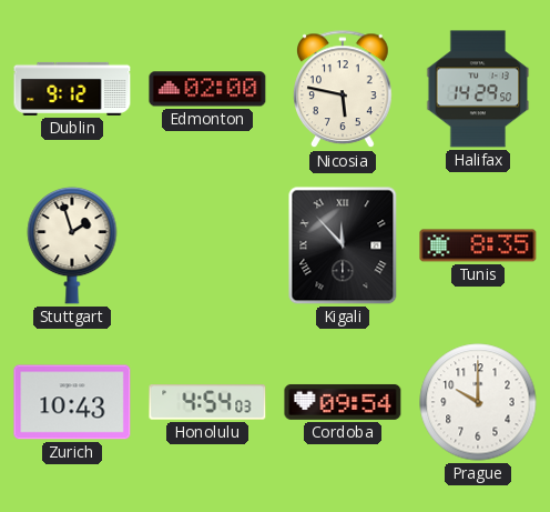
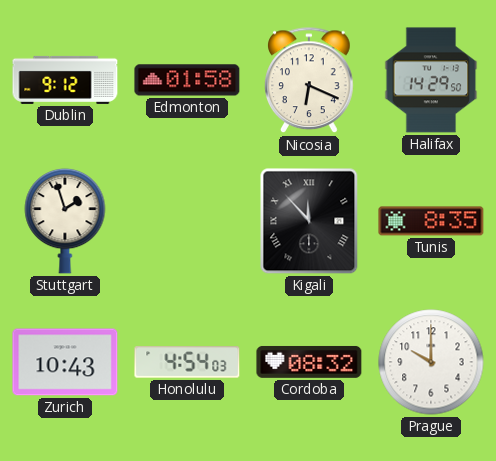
Edmonton: 02:00 -> 01:58 (187, 80)
Nicosia: 5:47 -> 6:19 (310, 81)
Cordoba: 09:54 -> 08:32 (309, 362)
